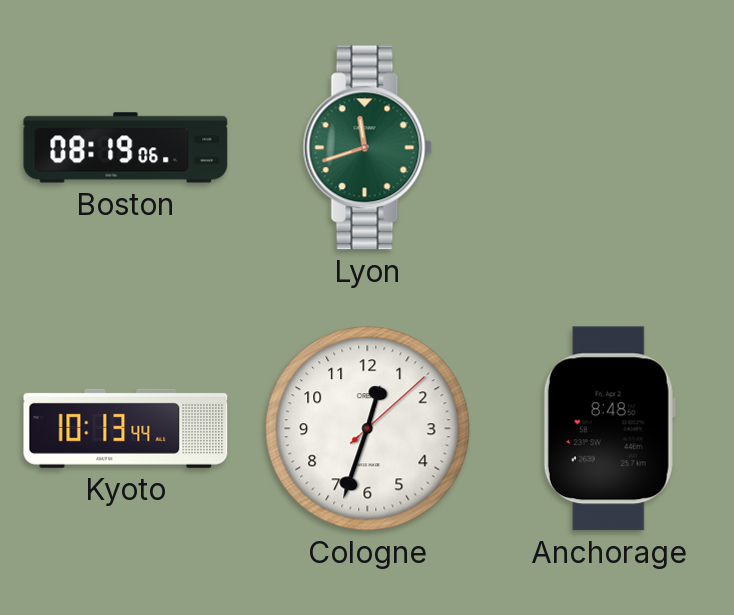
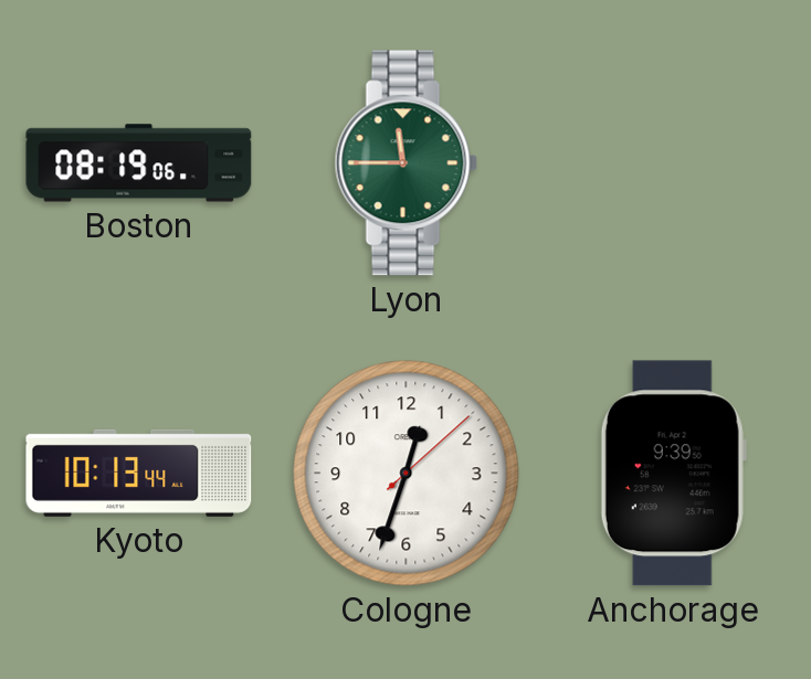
Lyon: 11:42 -> 11:45 (405, 163)
Anchorage: 8:48 -> 9:39 (673, 474)
